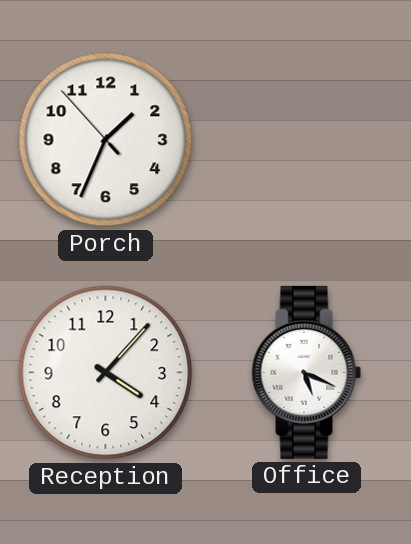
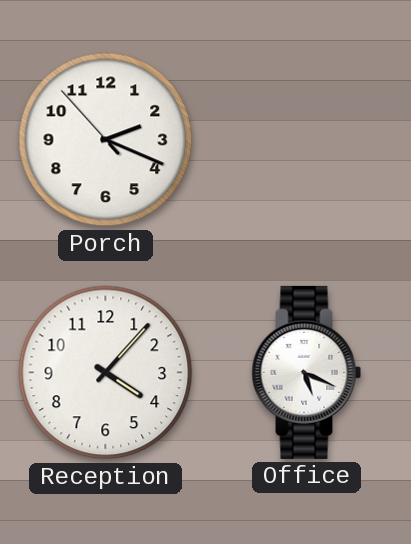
Porch: 1:33 -> 2:18 (106, 140)
